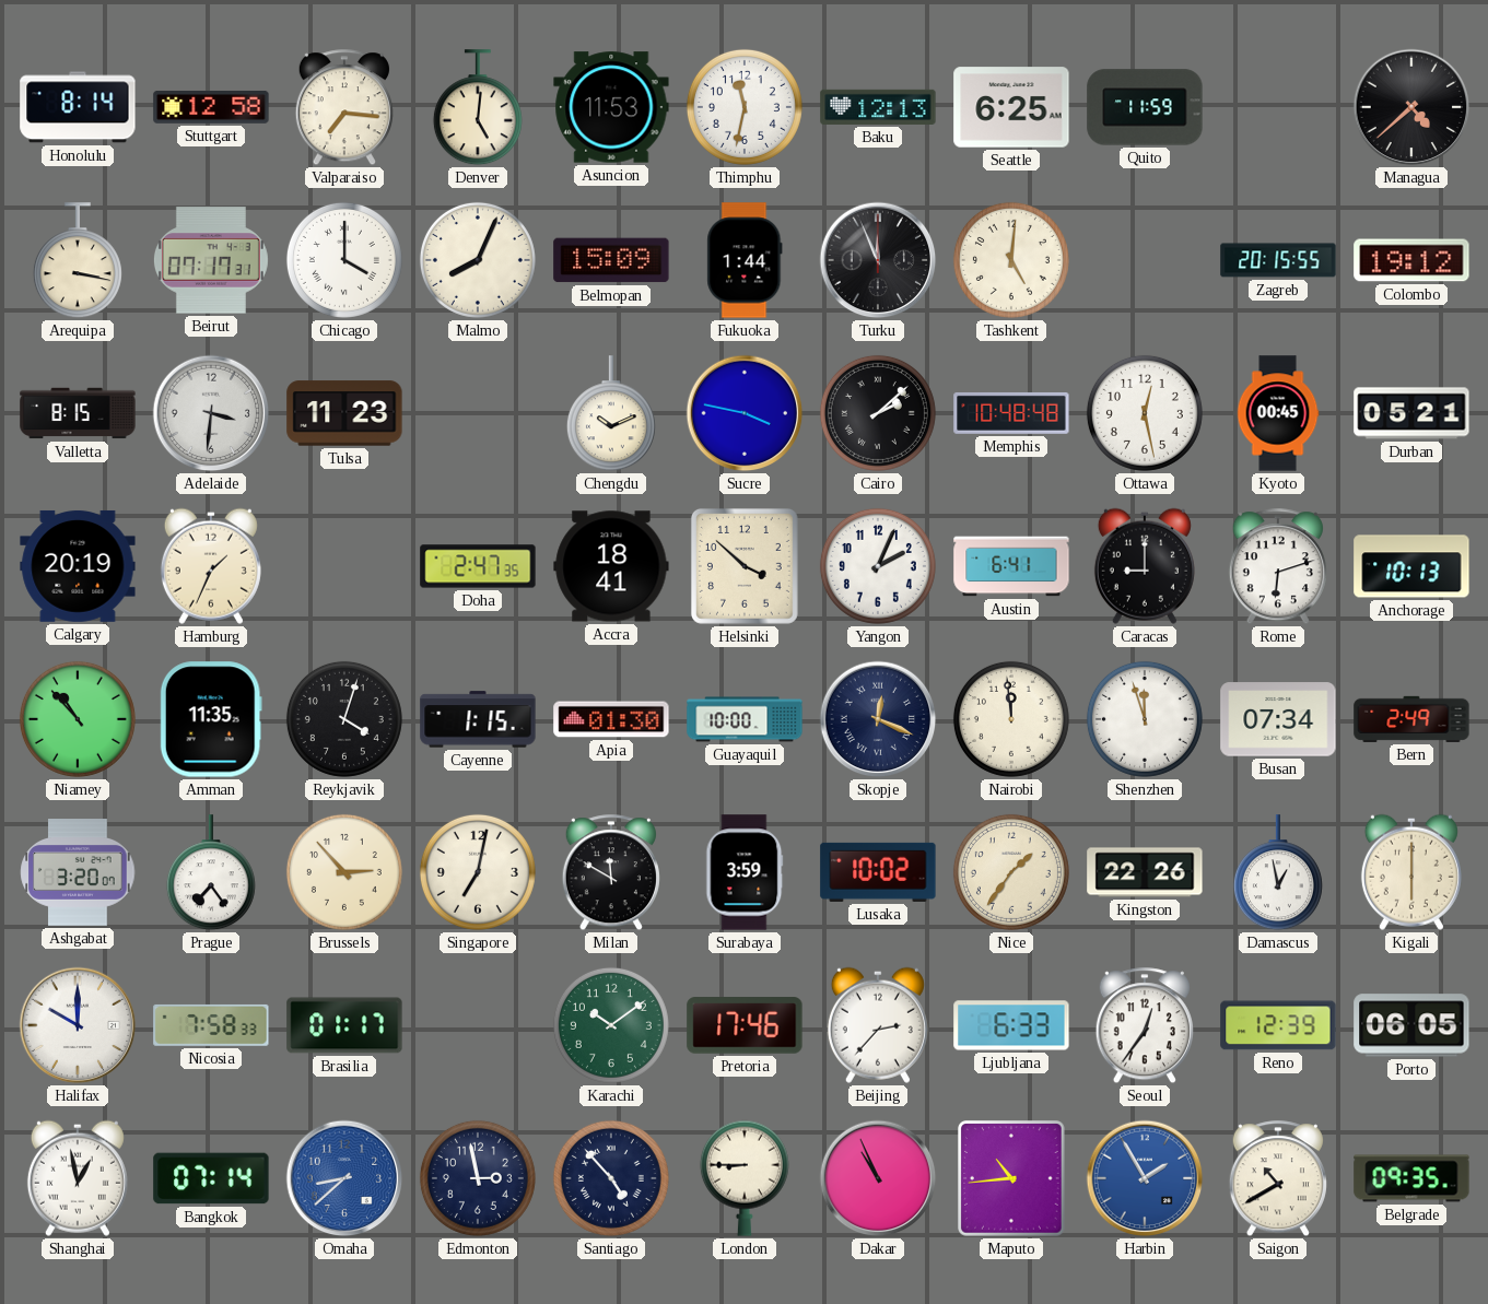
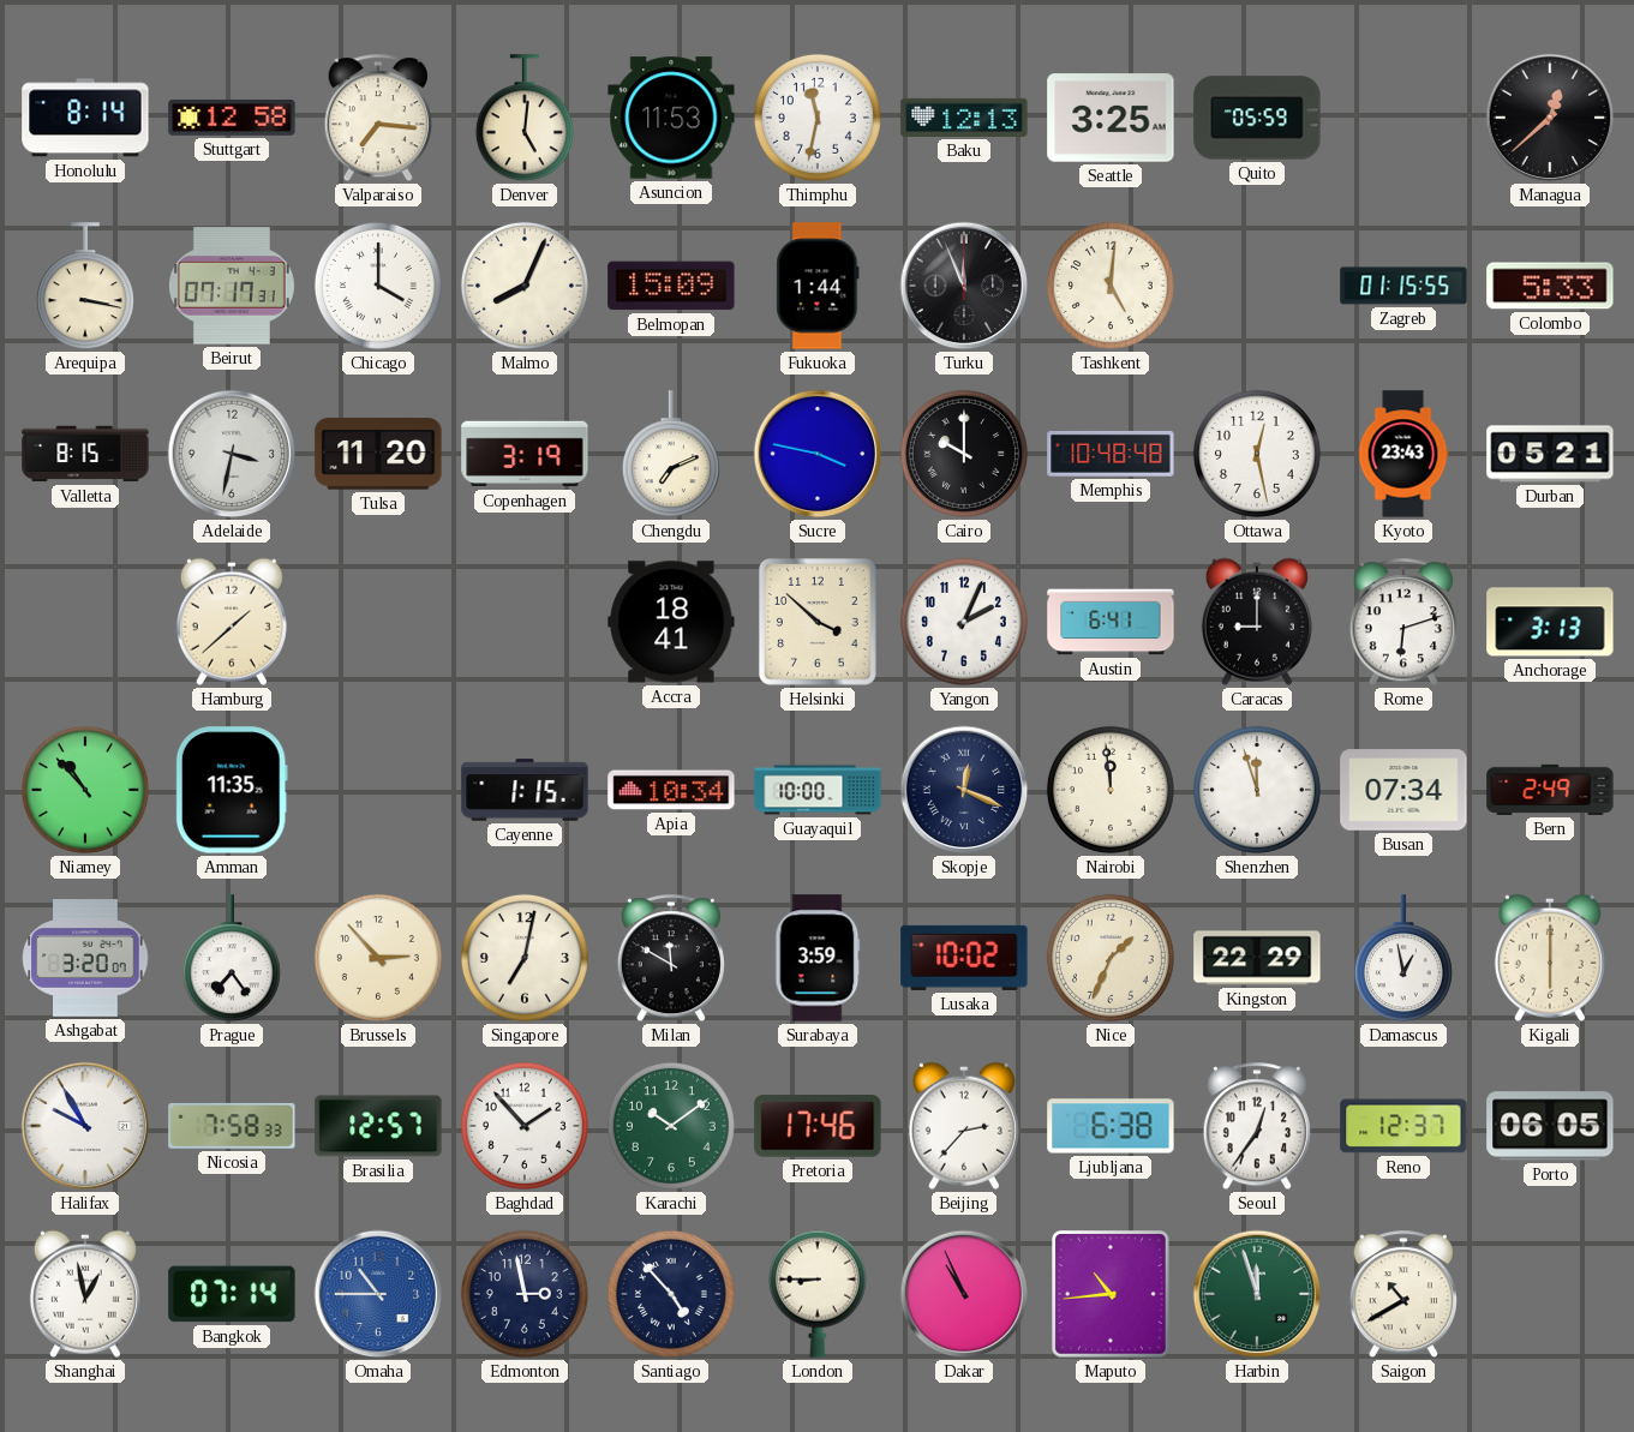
Seattle: 6:25 -> 3:25 (1111, 118)
Quito: 11:59 -> 05:59 (1257, 118)
Managua: 4:38 -> 12:38 (1550, 118)
Zagreb: 20:15 -> 01:15 (1403, 286)
Colombo: 19:12 -> 5:33 (1550, 286)
Adelaide: 3:31 -> 3:32 (232, 454)
Tulsa: 11:23 -> 11:20 (378, 454)
Copenhagen: none -> 3:19 (525, 454)
Chengdu: 10:11 -> 7:11 (671, 455)
Cairo: 2:08 -> 10:00 (964, 454)
Kyoto: 00:45 -> 23:43 (1403, 454)
Calgary: 20:19 -> none (78, 566)
Hamburg: 1:34 -> 1:38 (232, 622)
Doha: 2:47 -> none (478, 566)
Anchorage: 10:13 -> 3:13 (1550, 622)
Reykjavik: 4:03 -> none (344, 719)
Apia: 01:30 -> 10:34 (671, 790)
Nice: 1:36 -> 1:34 (1111, 958)
Kingston: 22:26 -> 22:29 (1257, 958)
Halifax: 10:00 -> 9:55 (85, 1126)
Brasilia: 01:17 -> 12:57 (378, 1126)
Baghdad: none -> 1:53 (525, 1126)
Ljubljana: 6:33 -> 6:38 (1111, 1126)
Reno: 12:39 -> 12:37 (1403, 1126)
Omaha: 8:38 -> 10:45 (378, 1294)
Harbin: 1:55 -> 11:57 (1257, 1294)
Harbin dial: blue -> green (1257, 1294)
Belgrade: 09:35 -> none (1411, 1178)
